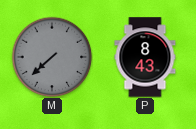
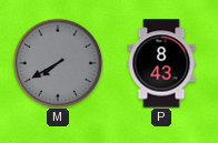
M: 7:38 -> 7:40 (58, 63)
